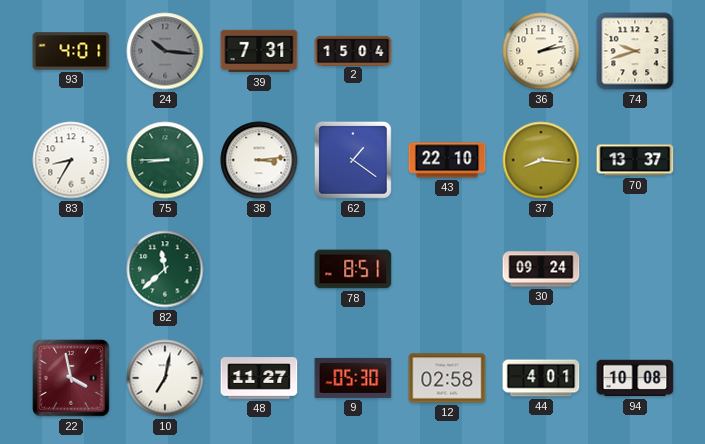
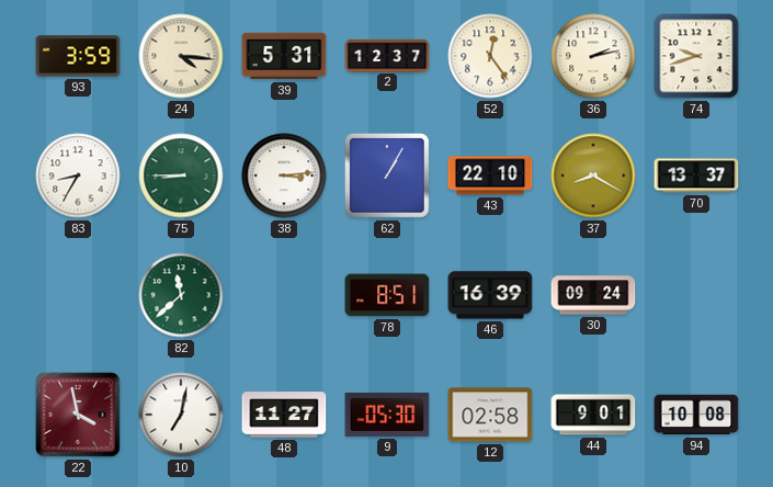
93: 4:01 -> 3:59 (78, 56)
24: 10:16 -> 4:16 (181, 56)
24 dial: grey -> cream (181, 56)
39: 7:31 -> 5:31 (284, 56)
2: 15:04 -> 12:37 (387, 55)
52: none -> 12:24 (490, 56)
62: 1:21 -> 1:05 (388, 177)
37: 8:16 -> 8:20 (593, 175)
46: none -> 16:39 (490, 295)
44: 4:01 -> 9:01 (593, 415)
